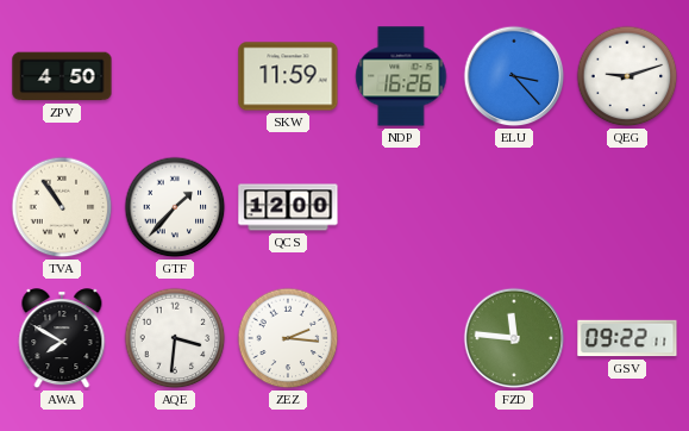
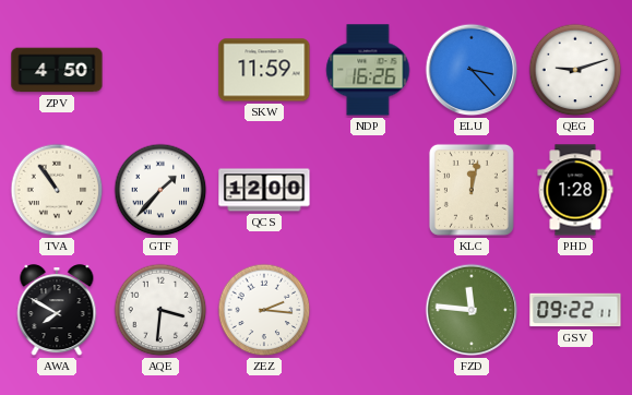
KLC: none -> 12:02 (472, 190)
PHD: none -> 1:28 (575, 190)
